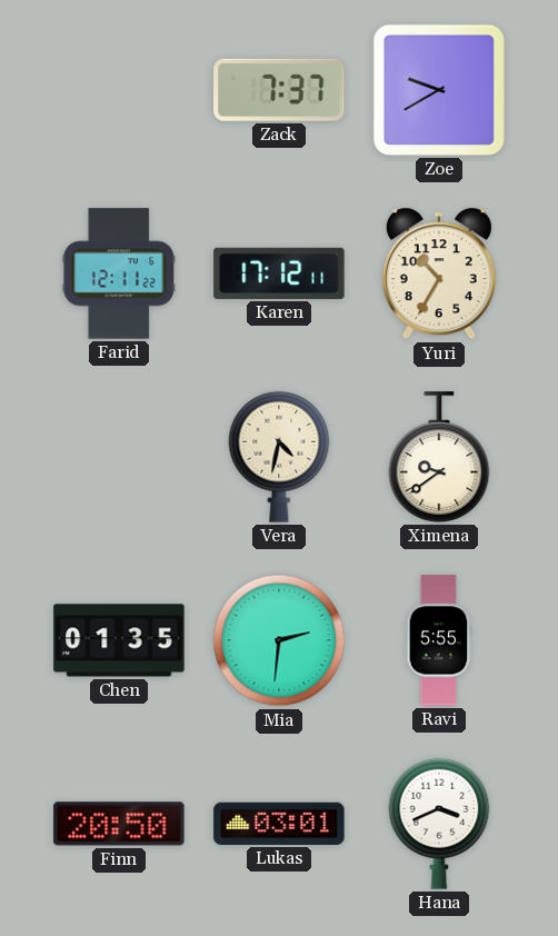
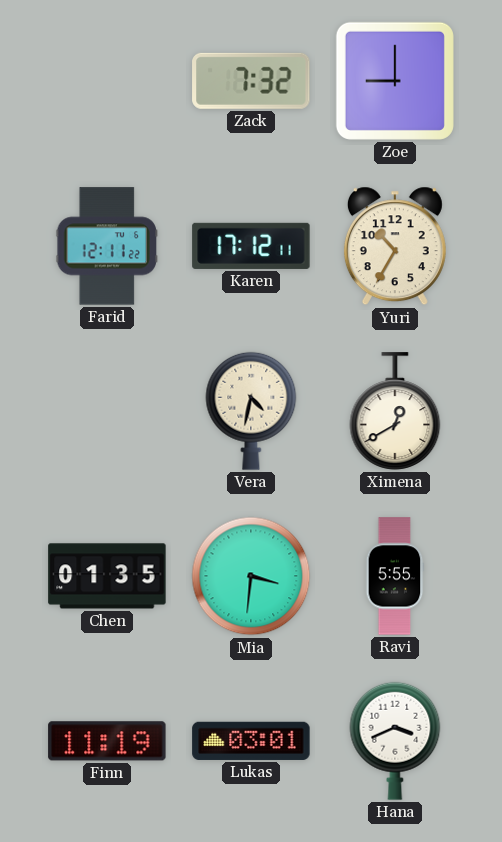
Zack: 7:37 -> 7:32 (251, 81)
Zoe: 9:40 -> 9:00 (395, 81)
Ximena: 9:39 -> 12:40 (395, 411)
Mia: 2:31 -> 3:31 (251, 576)
Finn: 20:50 -> 11:19 (107, 741)
